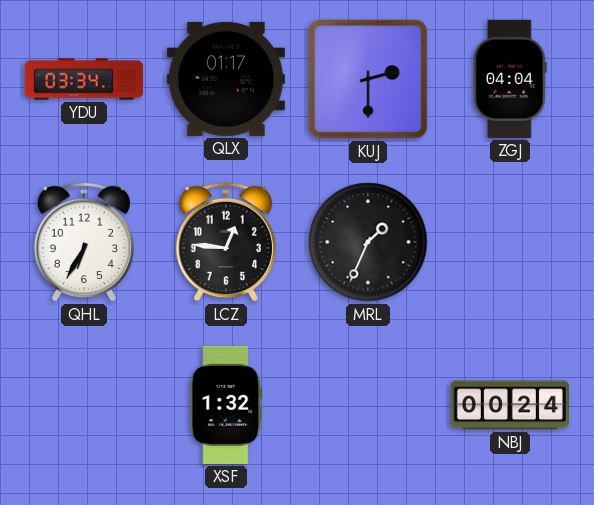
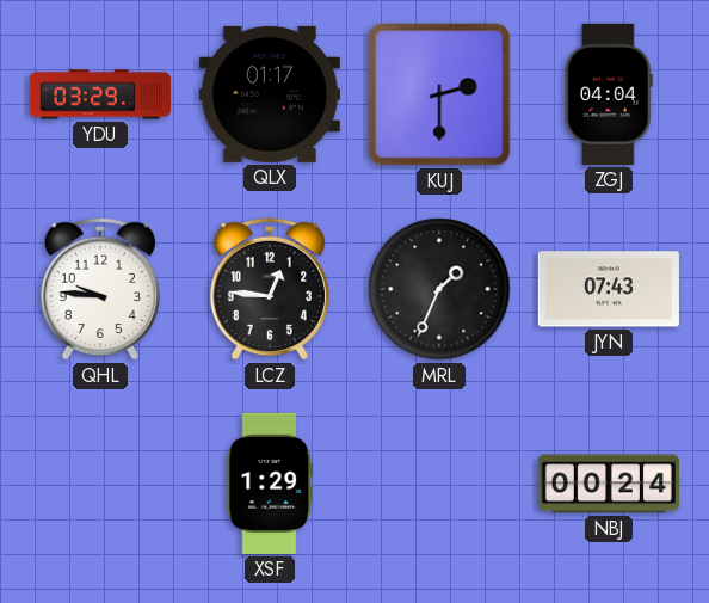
YDU: 03:34 -> 03:29 (100, 94)
QHL: 6:35 -> 9:46 (99, 289)
JYN: none -> 07:43 (609, 289)
XSF: 1:32 -> 1:29 (270, 484)
